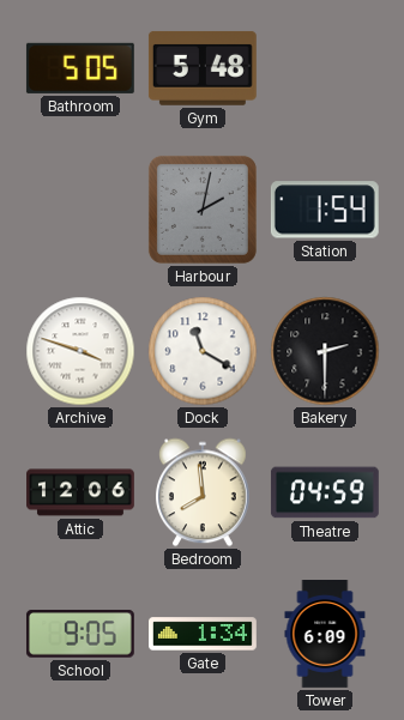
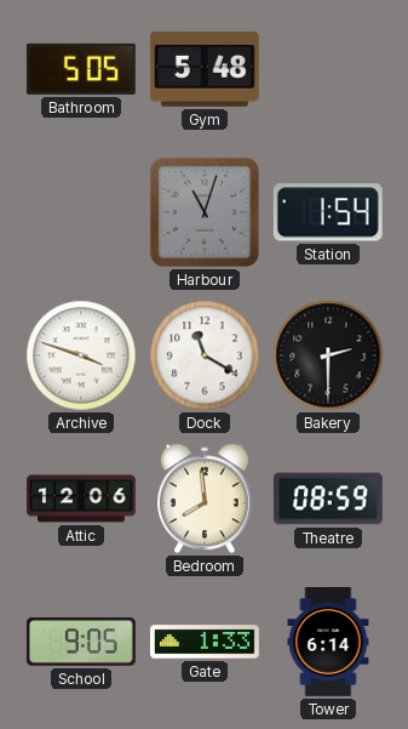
Harbour: 2:02 -> 11:03 (205, 212)
Theatre: 04:59 -> 08:59 (328, 499)
Gate: 1:34 -> 1:33 (206, 642)
Tower: 6:09 -> 6:14 (328, 643)
